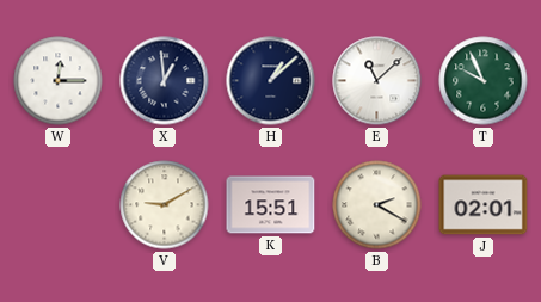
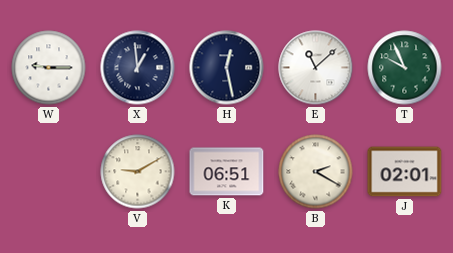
W: 12:15 -> 9:15 (49, 68)
H: 1:08 -> 12:28 (227, 68)
K: 15:51 -> 06:51 (227, 172)
